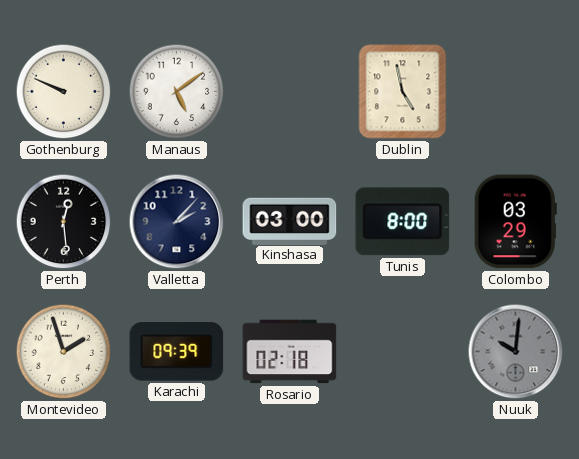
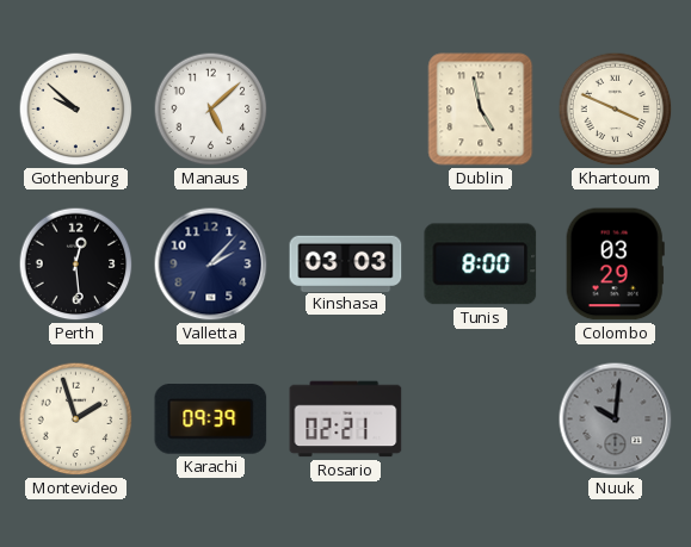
Gothenburg: 9:49 -> 9:52 (76, 110)
Manaus: 5:09 -> 5:08 (211, 110)
Khartoum: none -> 3:49 (616, 110)
Kinshasa: 03:00 -> 03:03 (346, 263)
Rosario: 02:18 -> 02:21 (346, 419)
